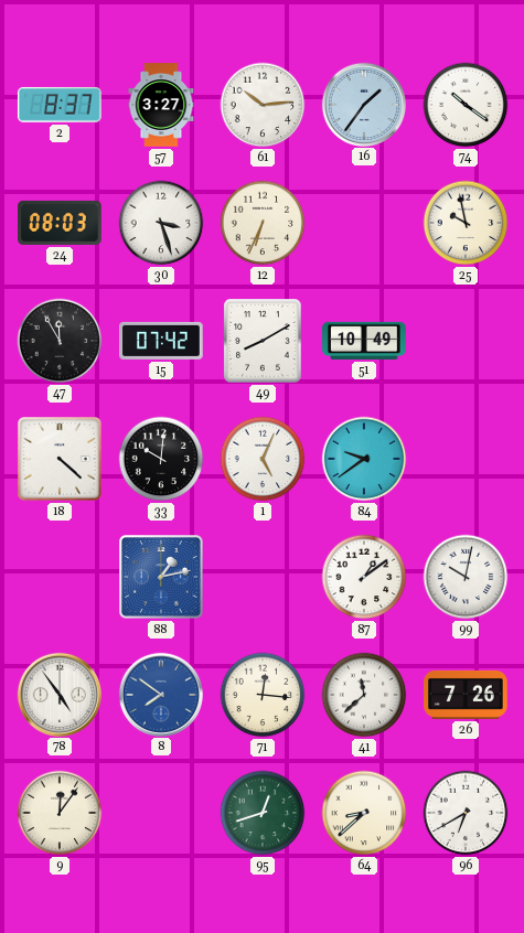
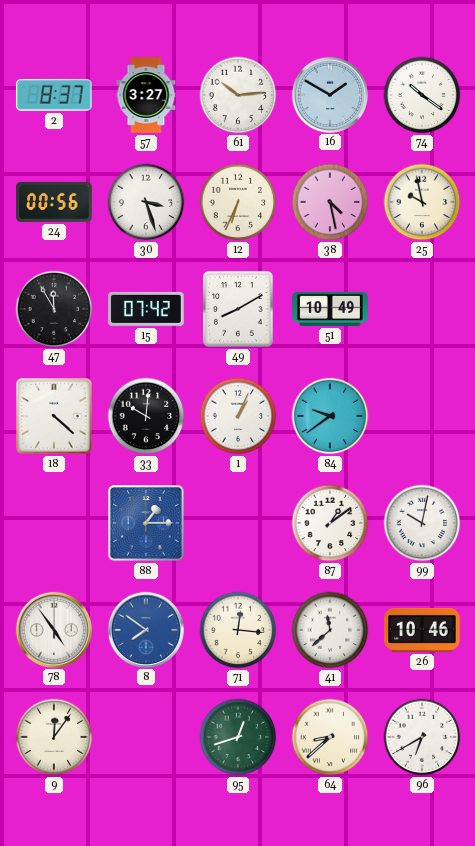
16: 1:36 -> 1:50 (329, 94)
24: 08:03 -> 00:56 (54, 202)
38: none -> 4:28 (330, 202)
1: 5:04 -> 1:04 (238, 416)
88: 1:13 -> 1:15 (147, 524)
26: 7:26 -> 10:46 (422, 630)
